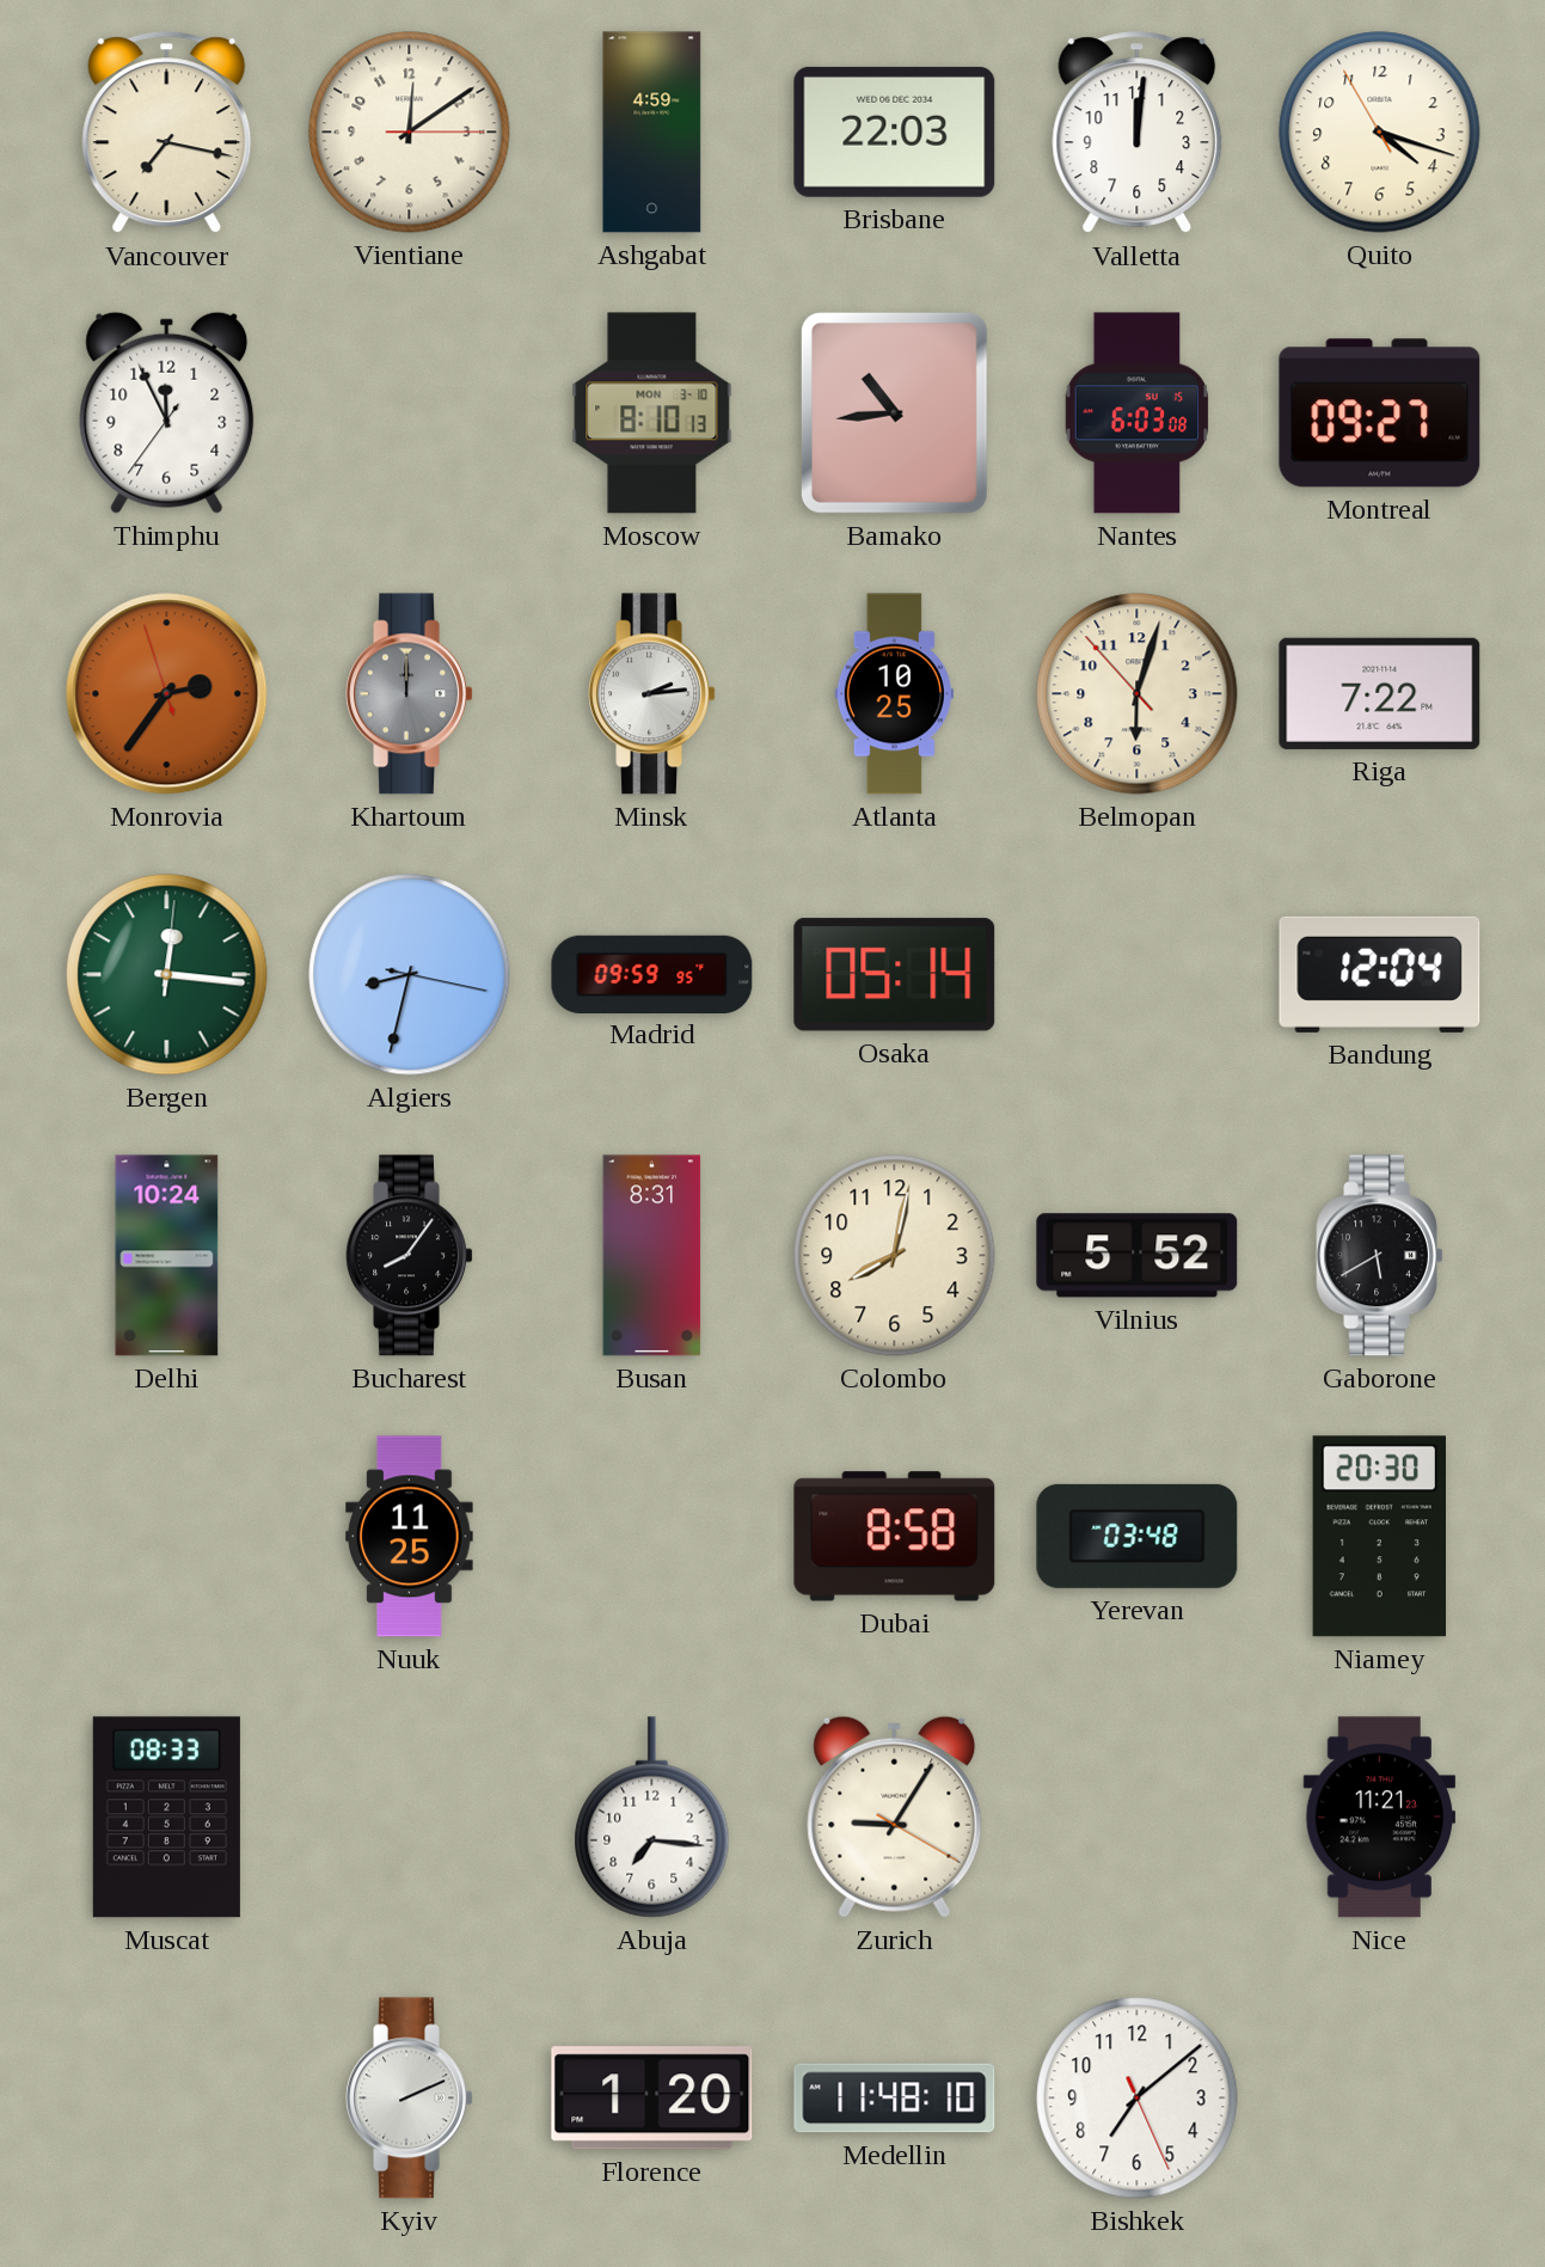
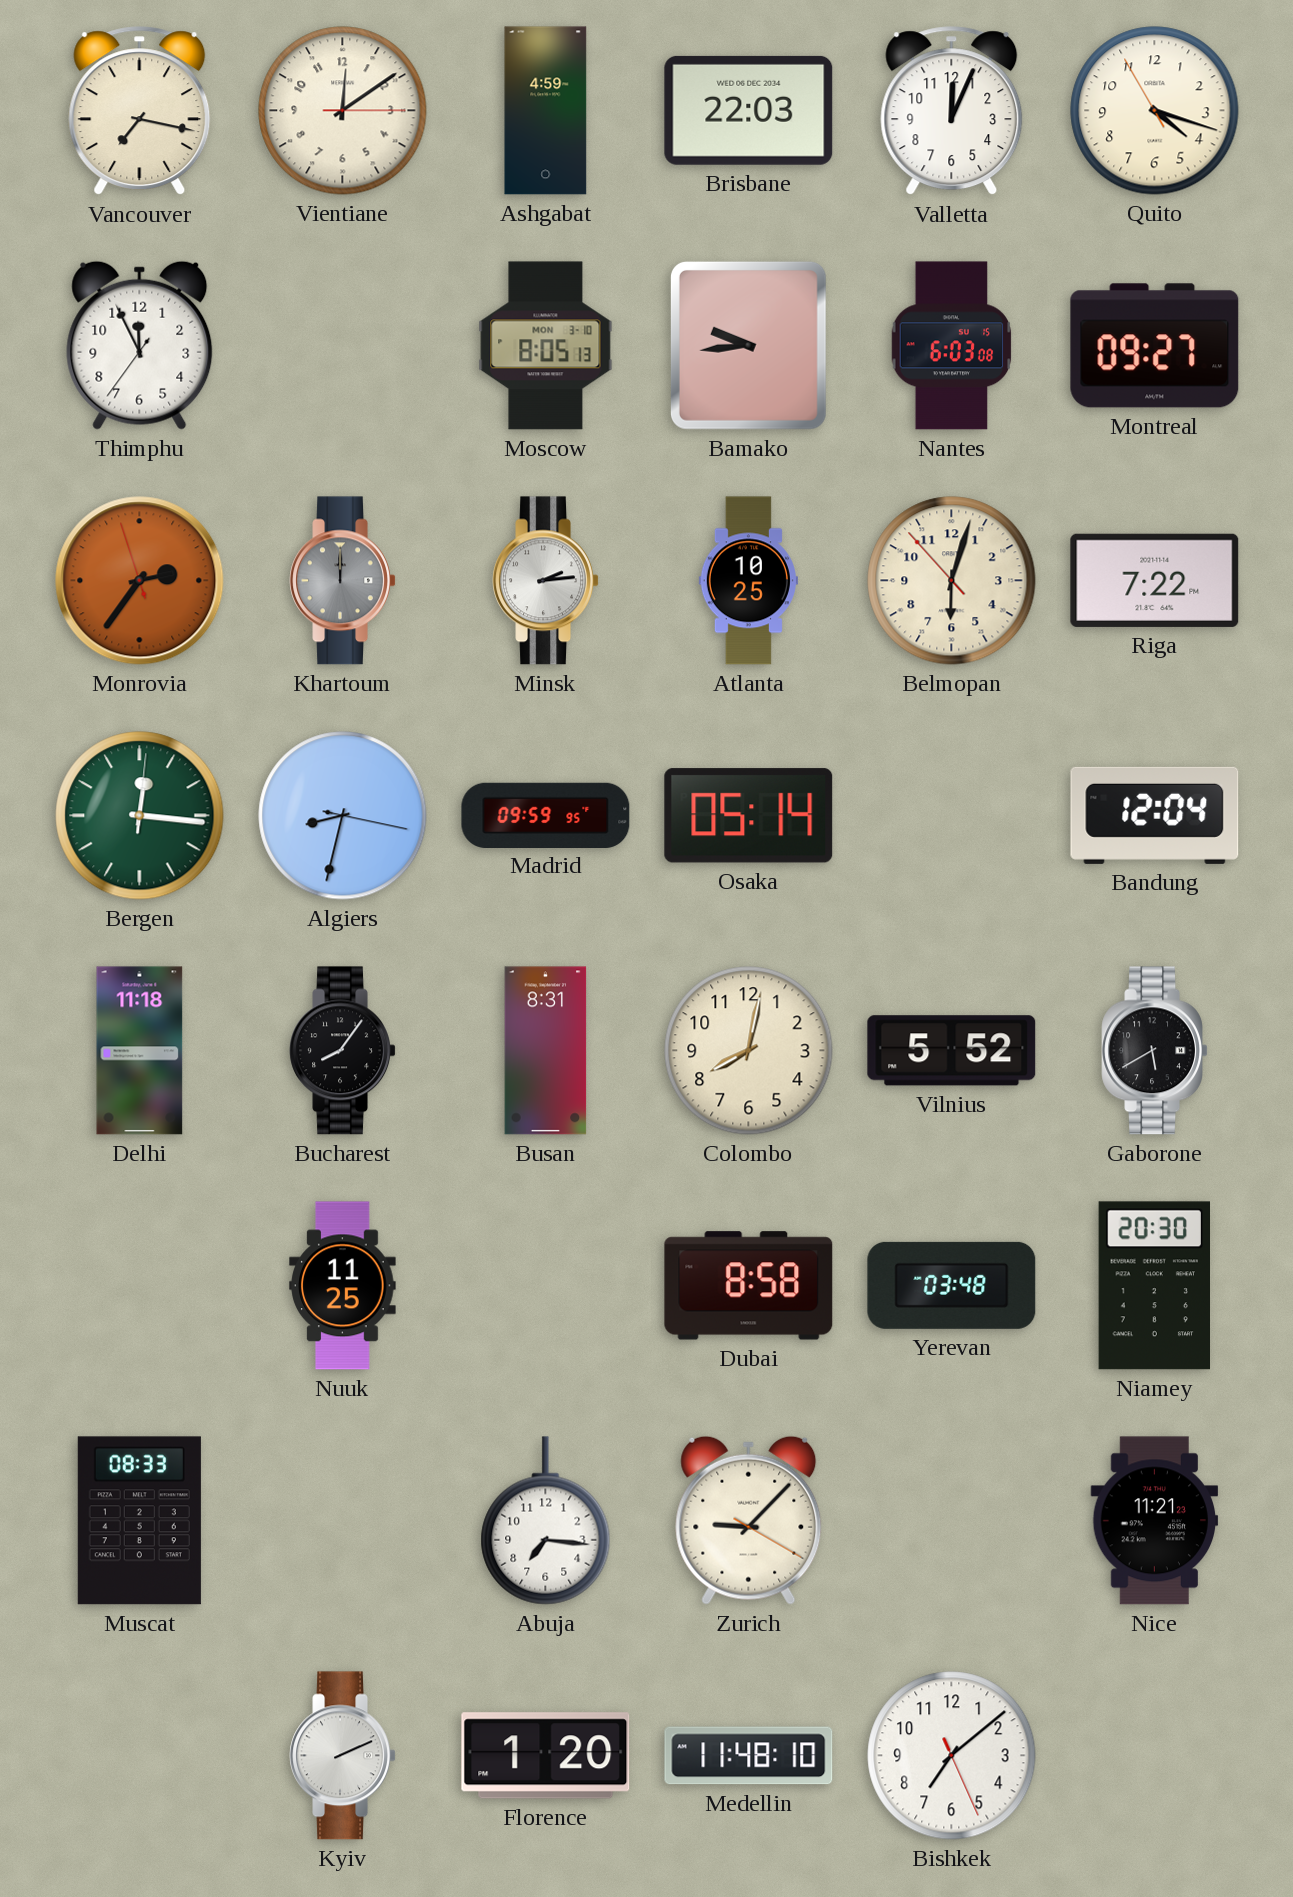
Valletta: 12:01 -> 12:04 (952, 111)
Moscow: 8:10 -> 8:05 (546, 346)
Bamako: 10:44 -> 9:44 (748, 345)
Delhi: 10:24 -> 11:18 (140, 1051)
Zurich: 9:05 -> 9:07 (749, 1520)
